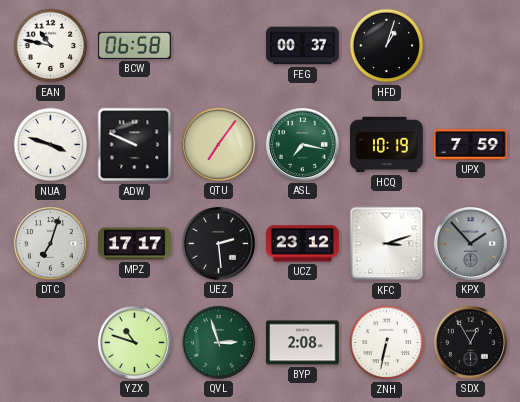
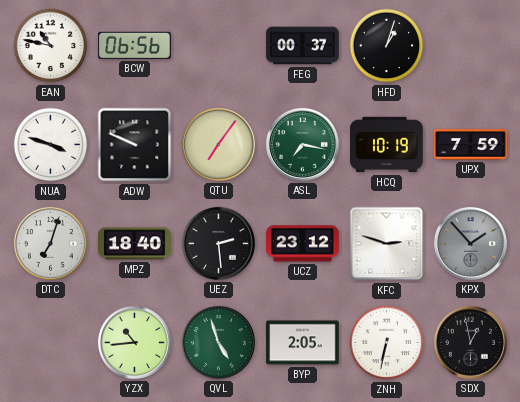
BCW: 06:58 -> 06:56 (135, 45)
MPZ: 17:17 -> 18:40 (135, 244)
KFC: 3:12 -> 2:48 (387, 244)
YZX: 10:48 -> 10:44 (134, 342)
QVL: 2:57 -> 4:57 (218, 342)
BYP: 2:08 -> 2:05 (303, 343)
SDX: 12:55 -> 12:58 (470, 342)
